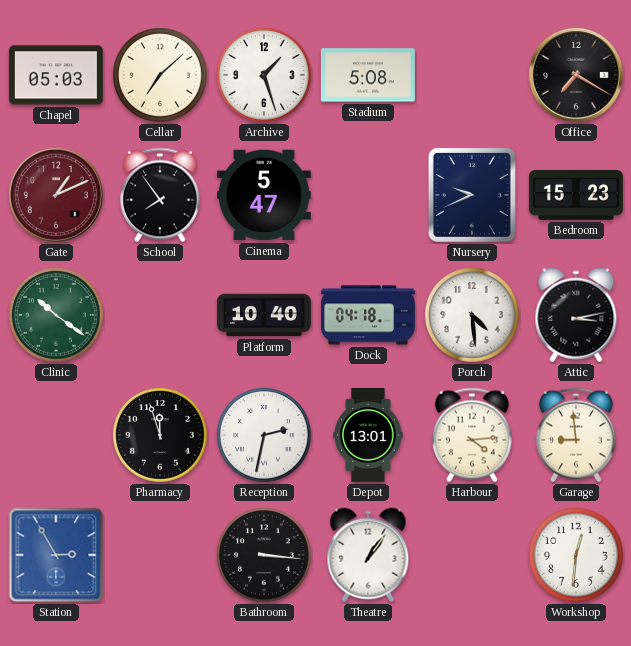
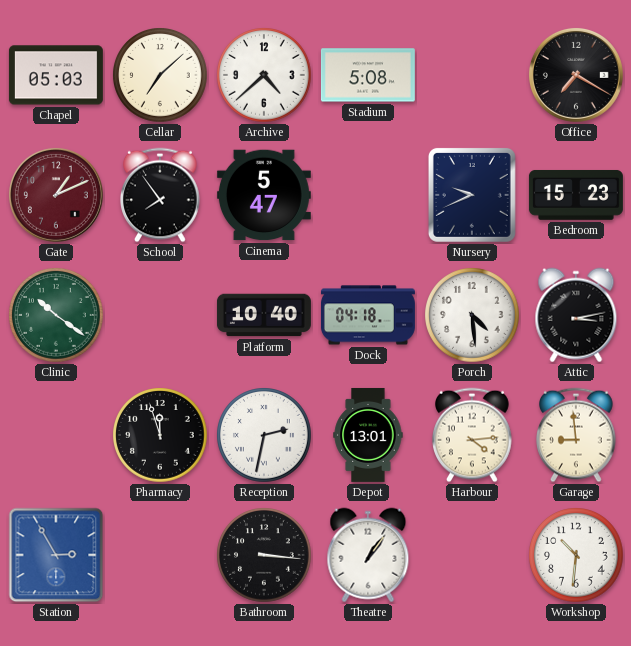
Archive: 1:27 -> 4:38 (264, 75)
Workshop: 12:31 -> 10:31 (576, 555)
